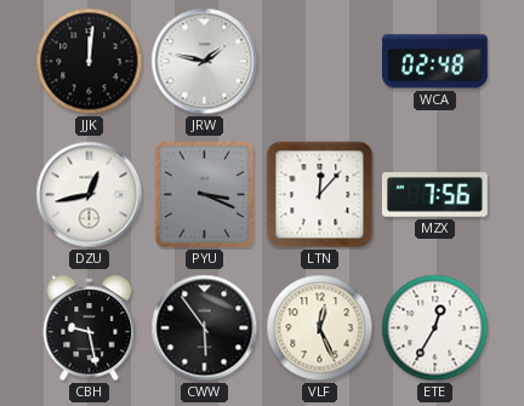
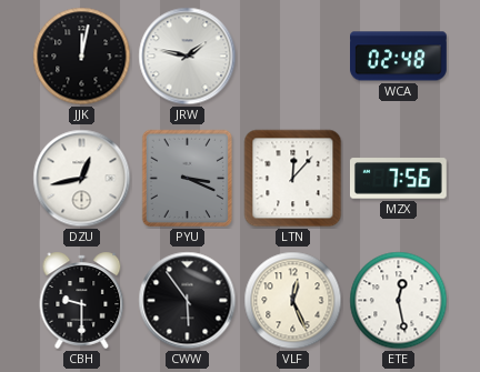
JJK: 12:01 -> 12:02 (82, 57)
CBH: 9:28 -> 9:30 (82, 300)
ETE: 12:35 -> 12:28 (399, 301)
